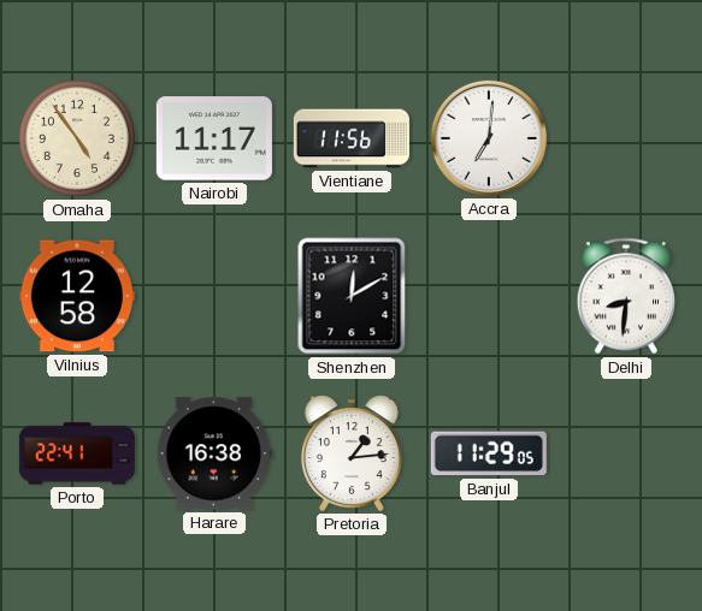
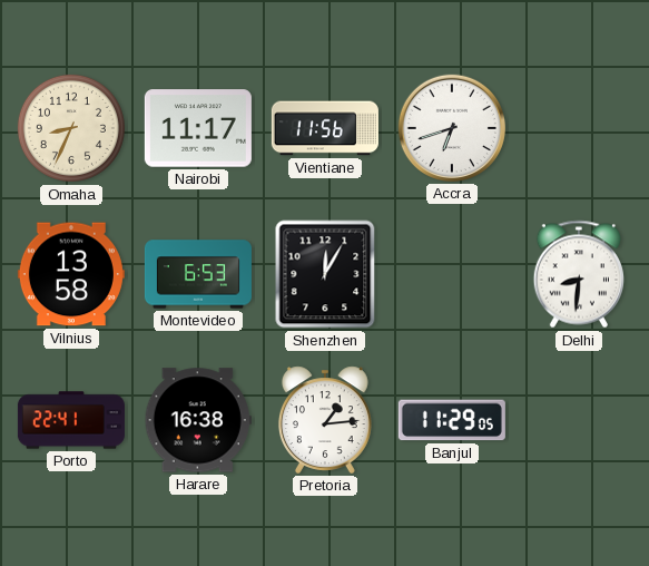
Omaha: 4:54 -> 8:34 (71, 128)
Accra: 7:01 -> 6:42 (452, 128)
Vilnius: 12:58 -> 13:58 (71, 274)
Montevideo: none -> 6:53 (198, 274)
Shenzhen: 12:10 -> 12:05 (325, 274)
